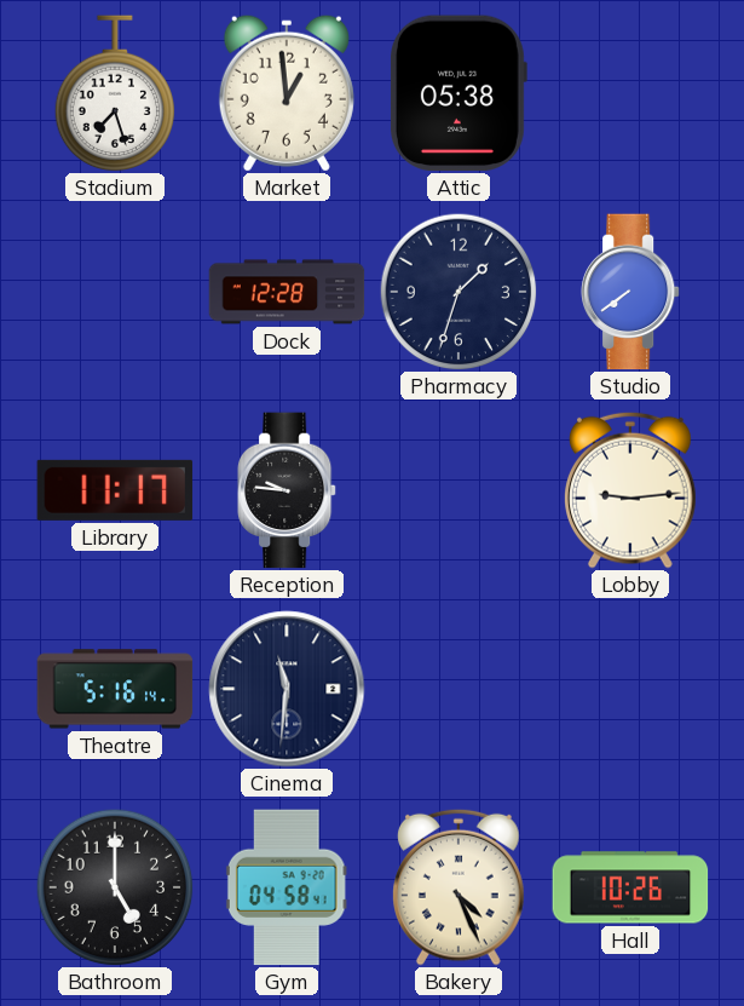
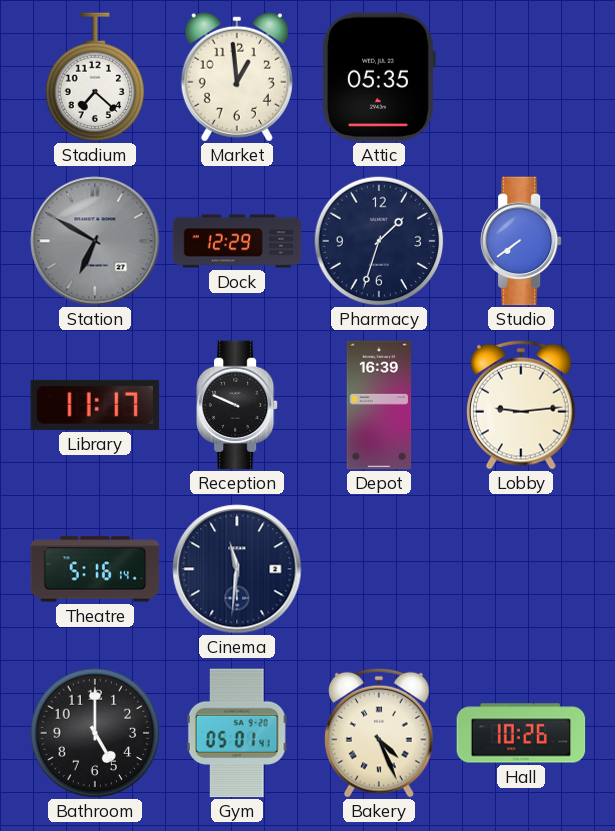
Stadium: 7:27 -> 7:22 (95, 77)
Attic: 05:38 -> 05:35 (379, 77)
Station: none -> 6:50 (95, 241)
Dock: 12:28 -> 12:29 (237, 241)
Reception: 9:46 -> 9:49 (238, 405)
Depot: none -> 16:39 (379, 405)
Gym: 04:58 -> 05:01 (237, 733)
